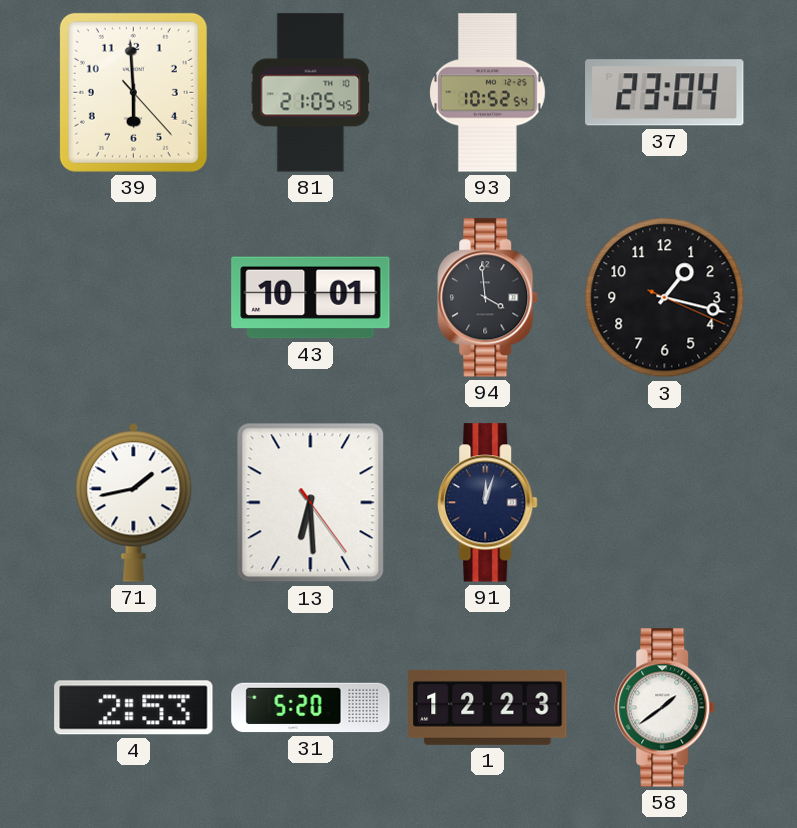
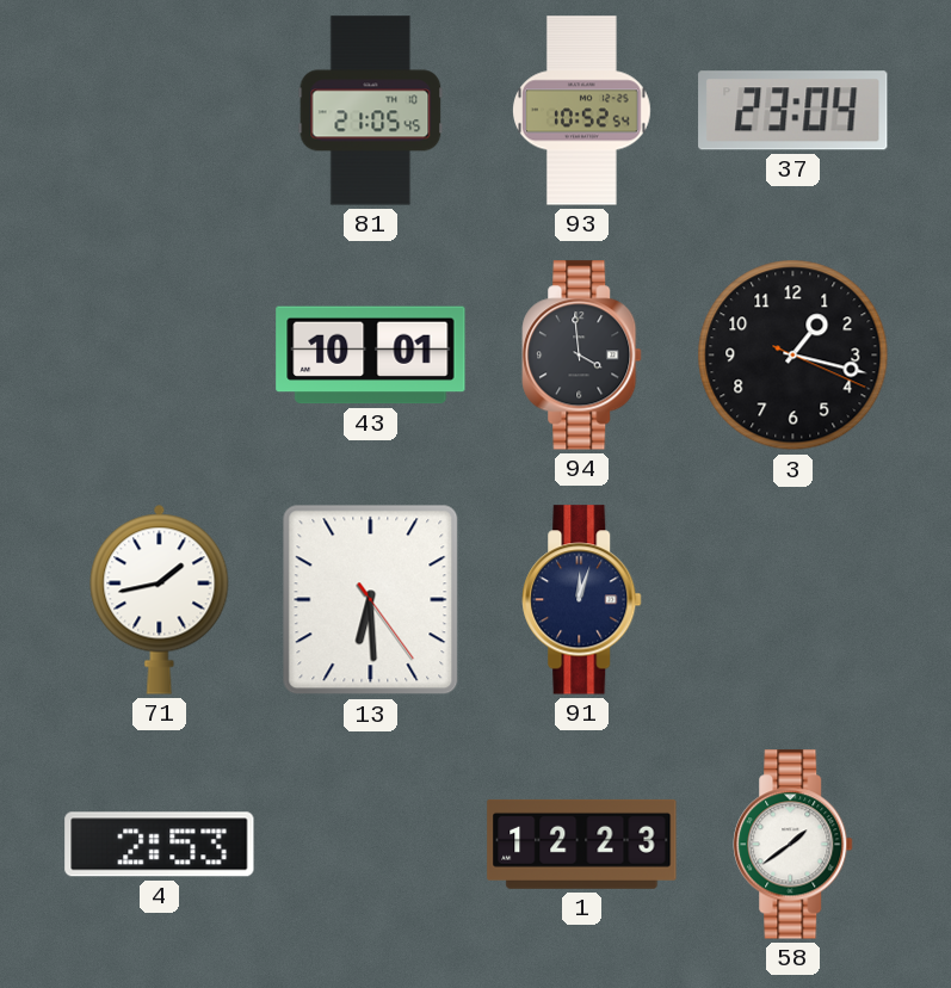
39: 5:59 -> none (133, 92)
31: 5:20 -> none (311, 708)
